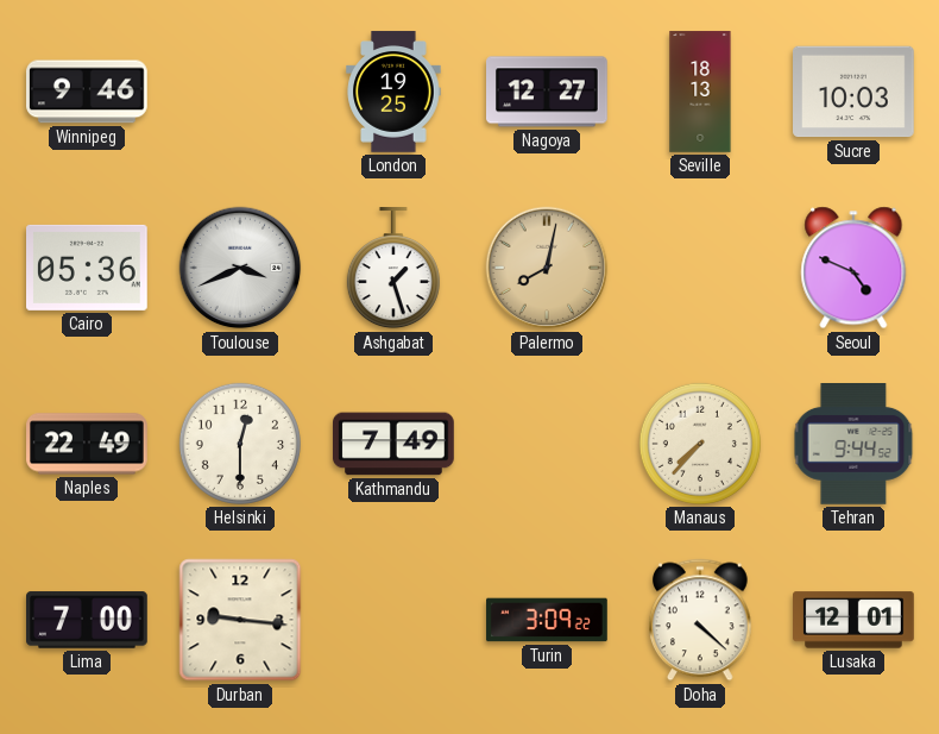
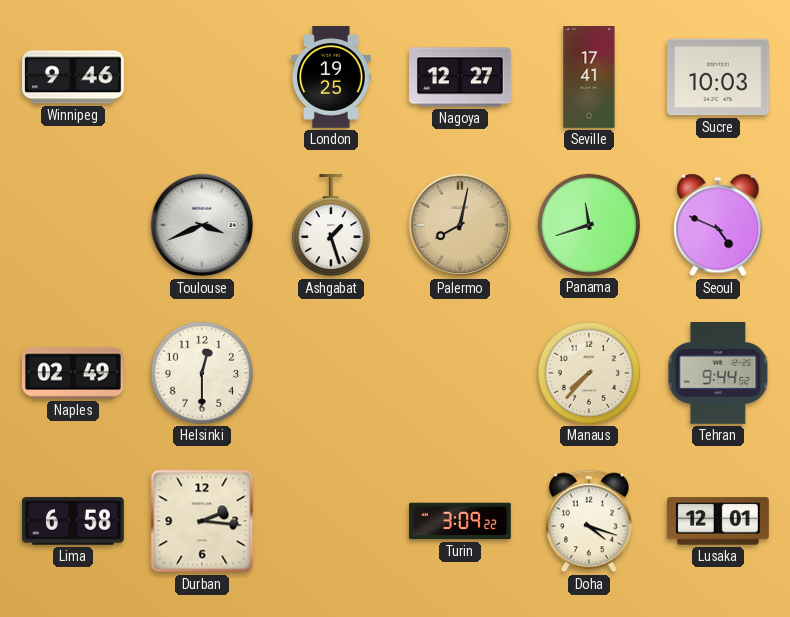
Seville: 18:13 -> 17:41 (589, 77)
Cairo: 05:36 -> none (88, 268)
Panama: none -> 11:42 (589, 225)
Naples: 22:49 -> 02:49 (74, 373)
Kathmandu: 7:49 -> none (395, 444)
Lima: 7:00 -> 6:58 (74, 521)
Durban: 9:16 -> 2:16 (202, 521)
Doha: 4:22 -> 4:18 (590, 521)
